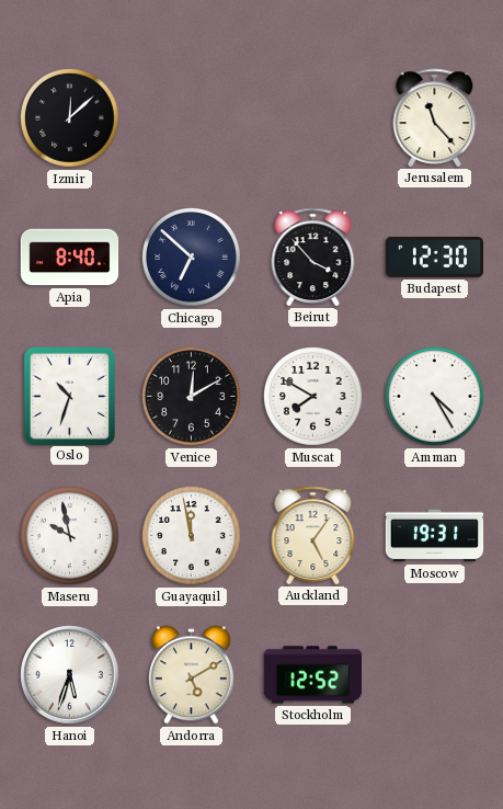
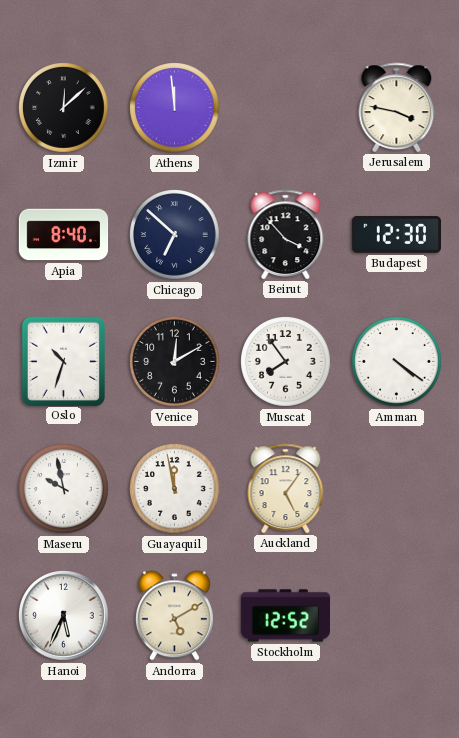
Athens: none -> 11:59 (175, 108)
Jerusalem: 11:23 -> 3:47 (397, 107)
Muscat: 7:50 -> 7:54 (286, 362)
Amman: 4:25 -> 4:21 (397, 362)
Moscow: 19:31 -> none (435, 536)
Hanoi: 5:33 -> 5:34 (64, 616)
